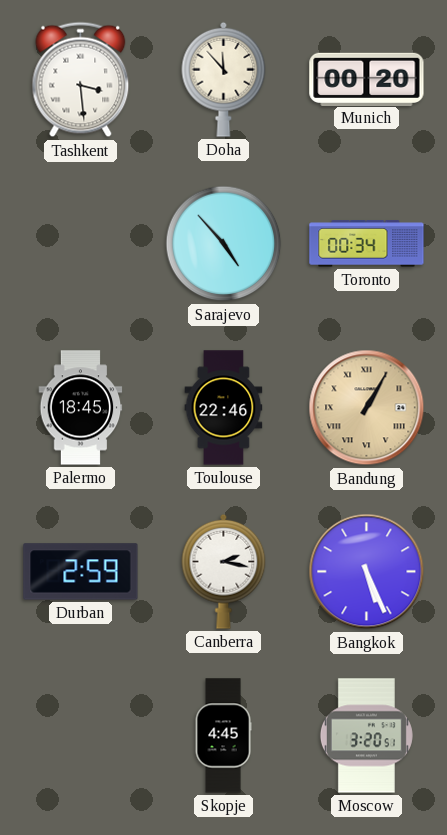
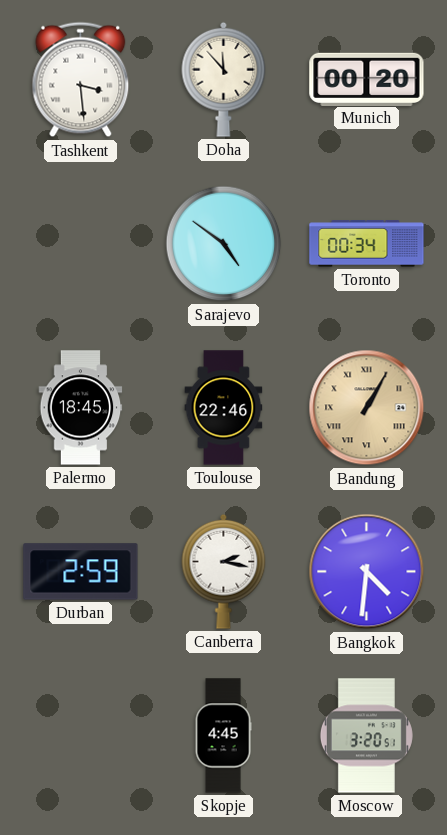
Sarajevo: 4:53 -> 4:51 (224, 244)
Bangkok: 5:26 -> 4:31 (367, 572)
